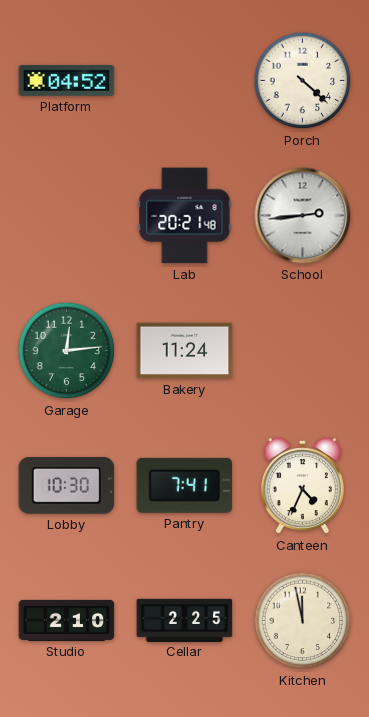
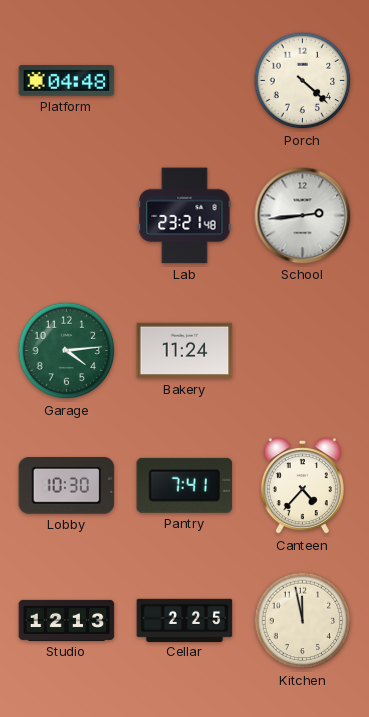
Platform: 04:52 -> 04:48 (67, 81)
Lab: 20:21 -> 23:21 (185, 216)
Garage: 12:14 -> 4:14 (67, 351)
Canteen: 4:34 -> 4:37 (302, 486)
Studio: 2:10 -> 12:13 (67, 620)
